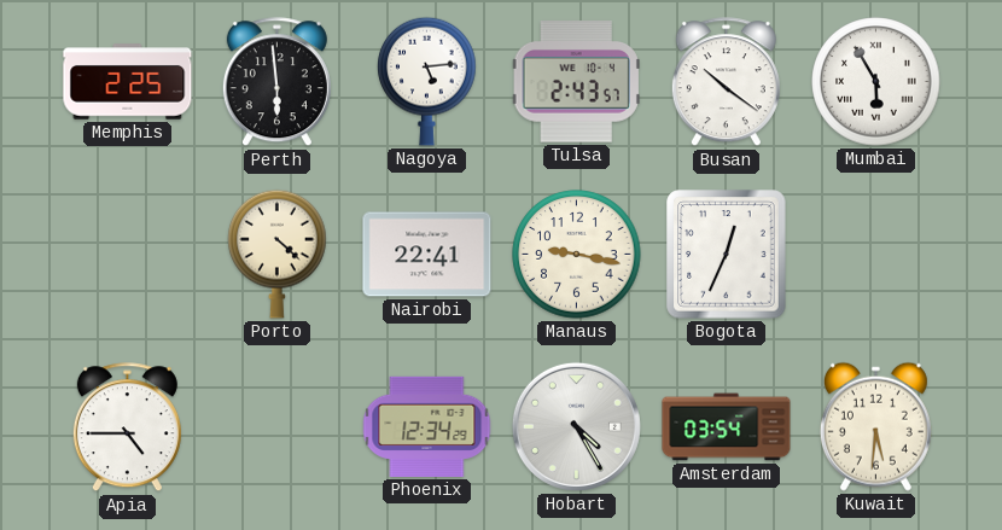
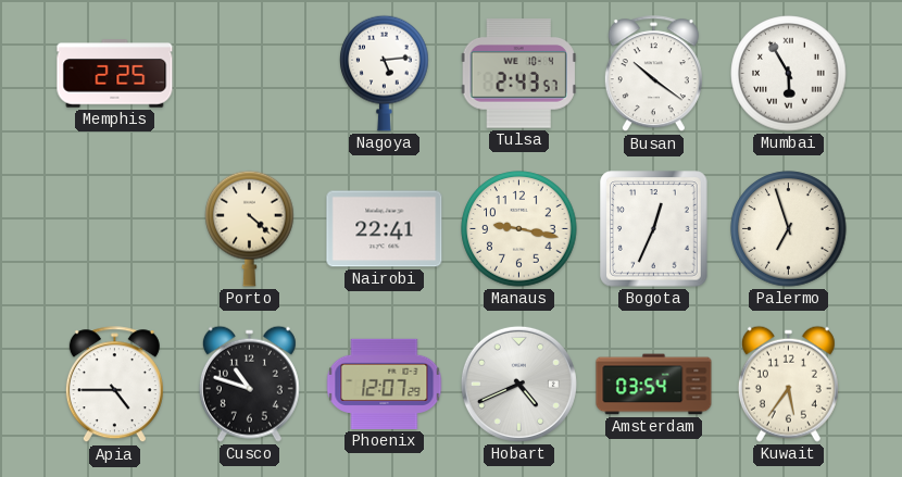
Perth: 5:59 -> none (276, 82)
Palermo: none -> 6:57 (789, 229)
Cusco: none -> 10:48 (249, 384)
Phoenix: 12:34 -> 12:07 (385, 384)
Hobart: 4:25 -> 4:41 (518, 384)
Kuwait: 5:31 -> 5:36 (788, 384)
